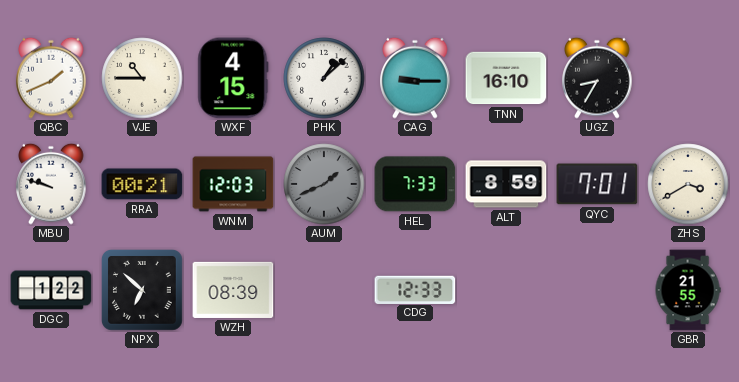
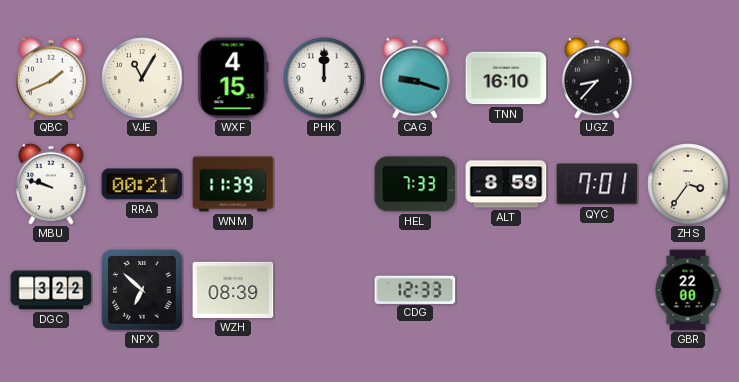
VJE: 10:45 -> 11:05 (142, 78)
PHK: 1:08 -> 12:00 (324, 78)
CAG: 9:15 -> 9:18 (415, 78)
UGZ: 8:35 -> 8:37 (597, 78)
WNM: 12:03 -> 11:39 (233, 184)
AUM: 1:41 -> none (324, 184)
ZHS: 3:40 -> 3:36 (688, 184)
DGC: 1:22 -> 3:22 (51, 290)
GBR: 21:55 -> 22:00 (688, 290)
